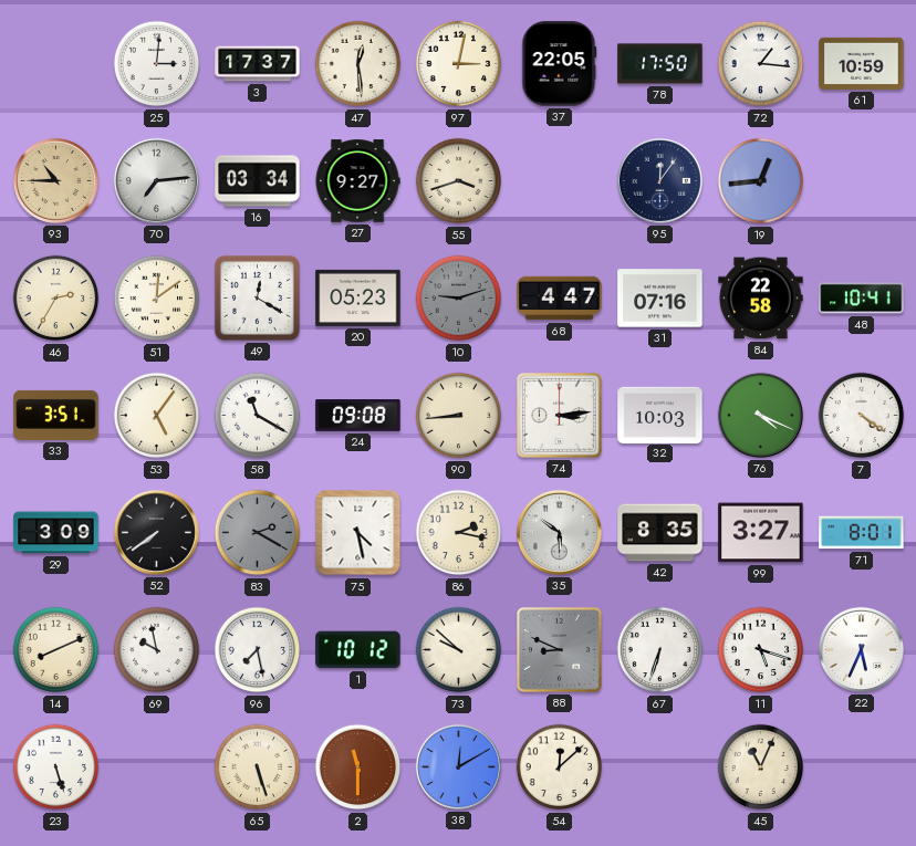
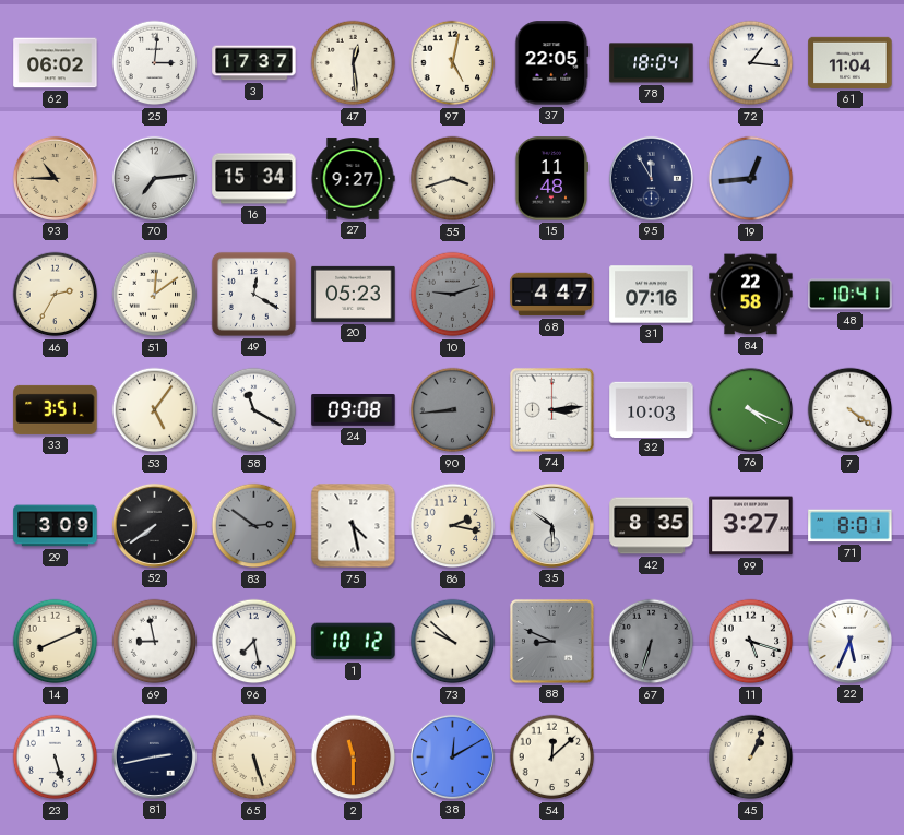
62: none -> 06:02 (56, 63)
97: 3:02 -> 5:02 (453, 63)
78: 17:50 -> 18:04 (652, 63)
61: 10:59 -> 11:04 (851, 62)
16: 03:34 -> 15:34 (254, 179)
15: none -> 11:48 (551, 179)
95: 12:06 -> 11:55 (651, 178)
90 dial: cream -> grey (453, 410)
83: 2:20 -> 2:51 (254, 526)
69: 9:58 -> 8:58 (155, 642)
67 dial: white -> grey (652, 642)
81: none -> 2:43 (154, 756)
45: 11:04 -> 1:04 (751, 758)
